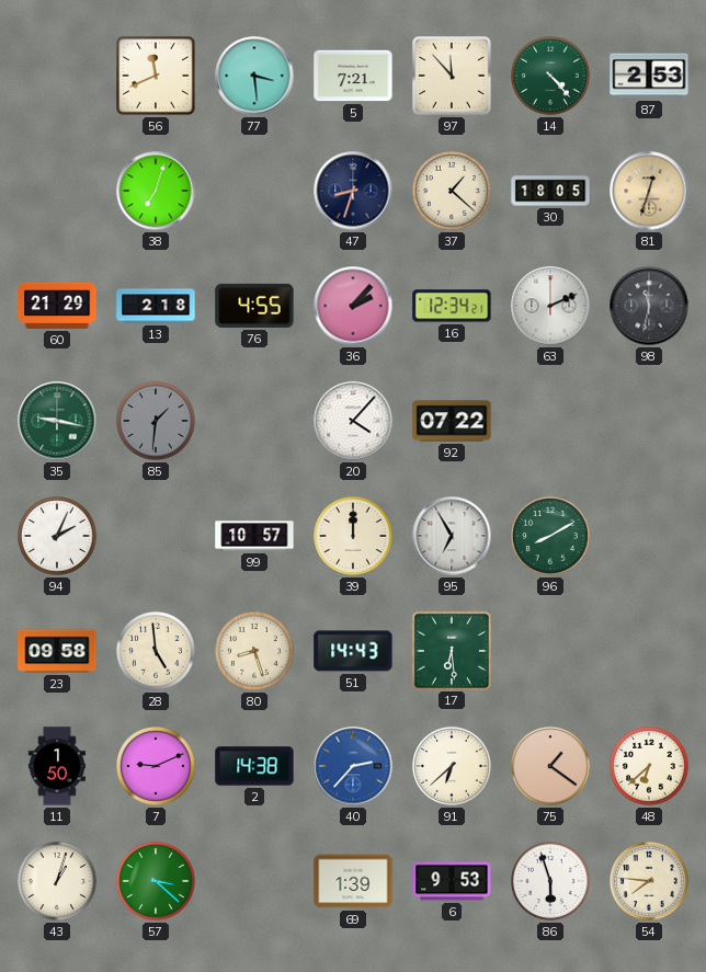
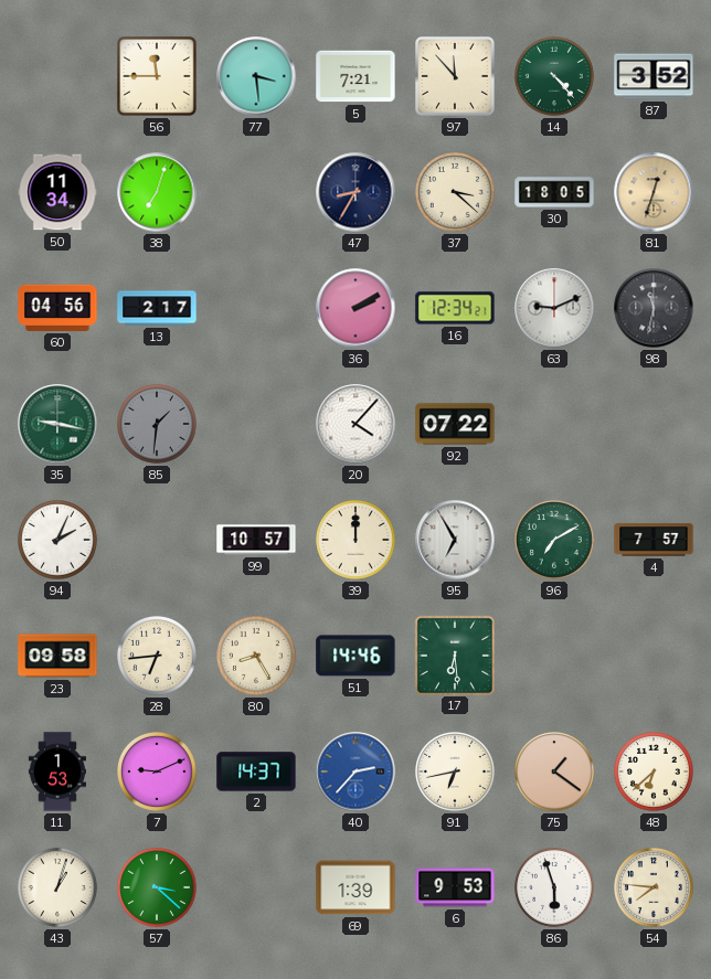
56: 11:41 -> 11:45 (158, 77)
87: 2:53 -> 3:52 (654, 76)
50: none -> 11:34 (57, 192)
47: 8:33 -> 8:35 (355, 192)
37: 1:22 -> 3:22 (456, 193)
60: 21:29 -> 04:56 (57, 308)
13: 2:18 -> 2:17 (157, 308)
76: 4:55 -> none (254, 306)
36: 2:07 -> 2:10 (355, 308)
63: 2:11 -> 9:11 (554, 308)
96: 8:10 -> 7:10 (555, 541)
4: none -> 7:57 (654, 540)
28: 4:59 -> 6:44 (158, 657)
80: 8:27 -> 8:25 (257, 657)
51: 14:43 -> 14:46 (355, 656)
11: 1:50 -> 1:53 (57, 772)
2: 14:38 -> 14:37 (256, 772)
91: 6:38 -> 6:43 (456, 773)
